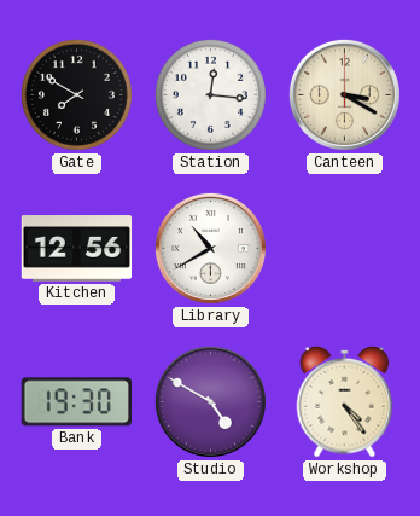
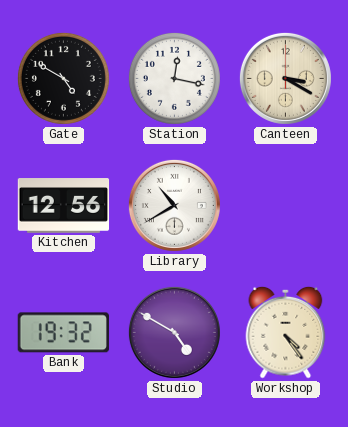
Gate: 7:50 -> 4:50 (63, 78)
Station: 12:16 -> 12:17 (174, 78)
Bank: 19:30 -> 19:32 (63, 333)
